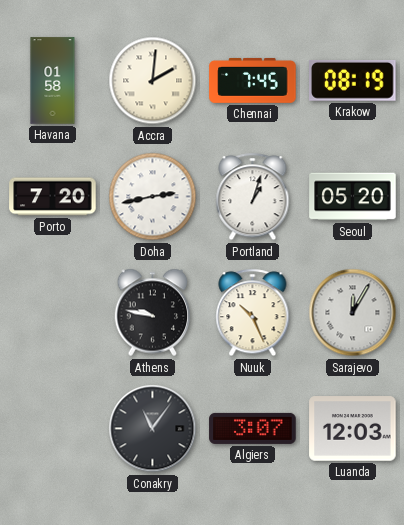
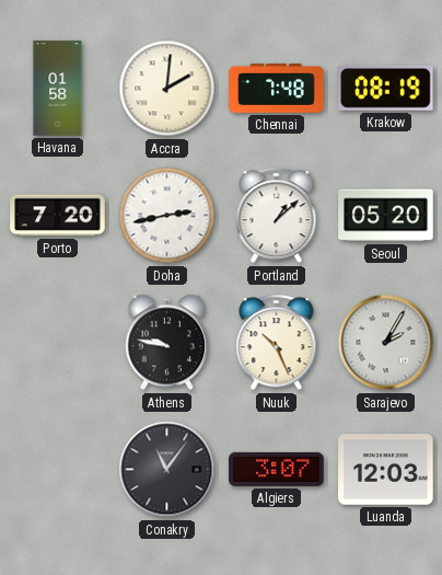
Chennai: 7:45 -> 7:48 (277, 88)
Portland: 1:03 -> 1:08 (277, 216)
Sarajevo: 12:05 -> 2:05 (386, 343)
